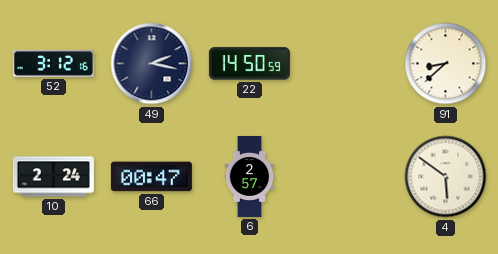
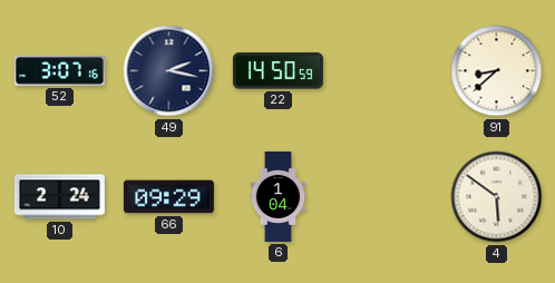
52: 3:12 -> 3:07 (59, 71)
66: 00:47 -> 09:29 (168, 197)
6: 2:57 -> 1:04 (279, 196)
